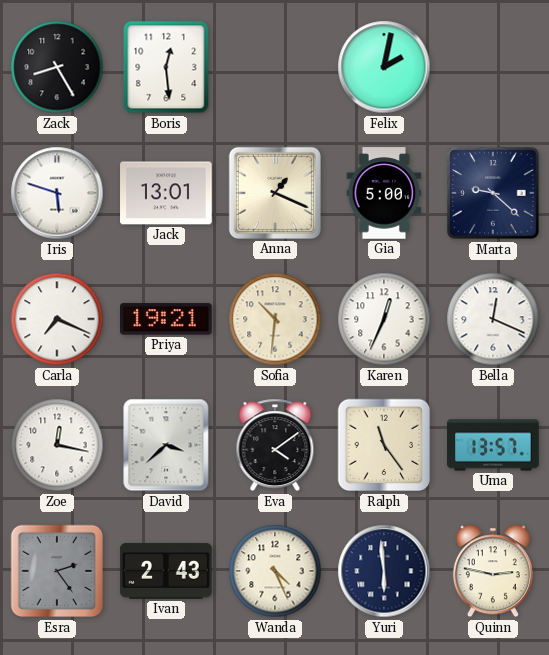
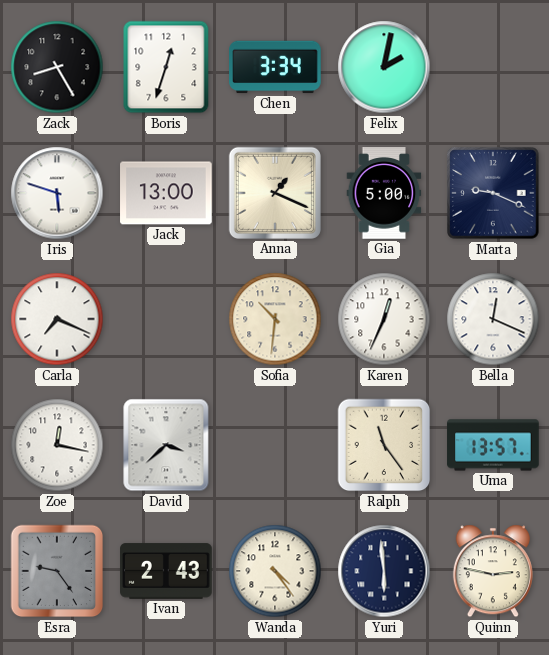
Boris: 12:29 -> 12:33 (166, 67)
Chen: none -> 3:34 (275, 67)
Jack: 13:01 -> 13:00 (166, 193)
Marta: 9:22 -> 9:19 (493, 193)
Priya: 19:21 -> none (167, 319)
Eva: 4:09 -> none (275, 445)
Esra: 2:24 -> 9:24 (57, 571)
Wanda: 4:26 -> 4:24 (275, 571)
